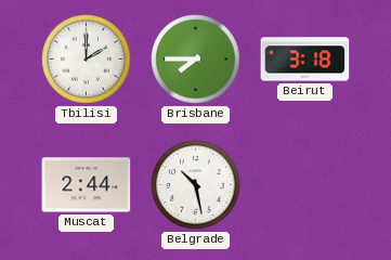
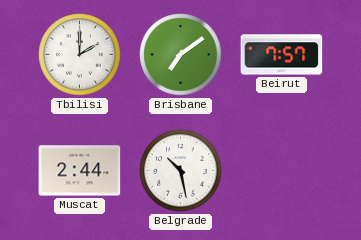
Brisbane: 7:45 -> 7:09 (181, 55)
Beirut: 3:18 -> 7:57 (282, 55)
